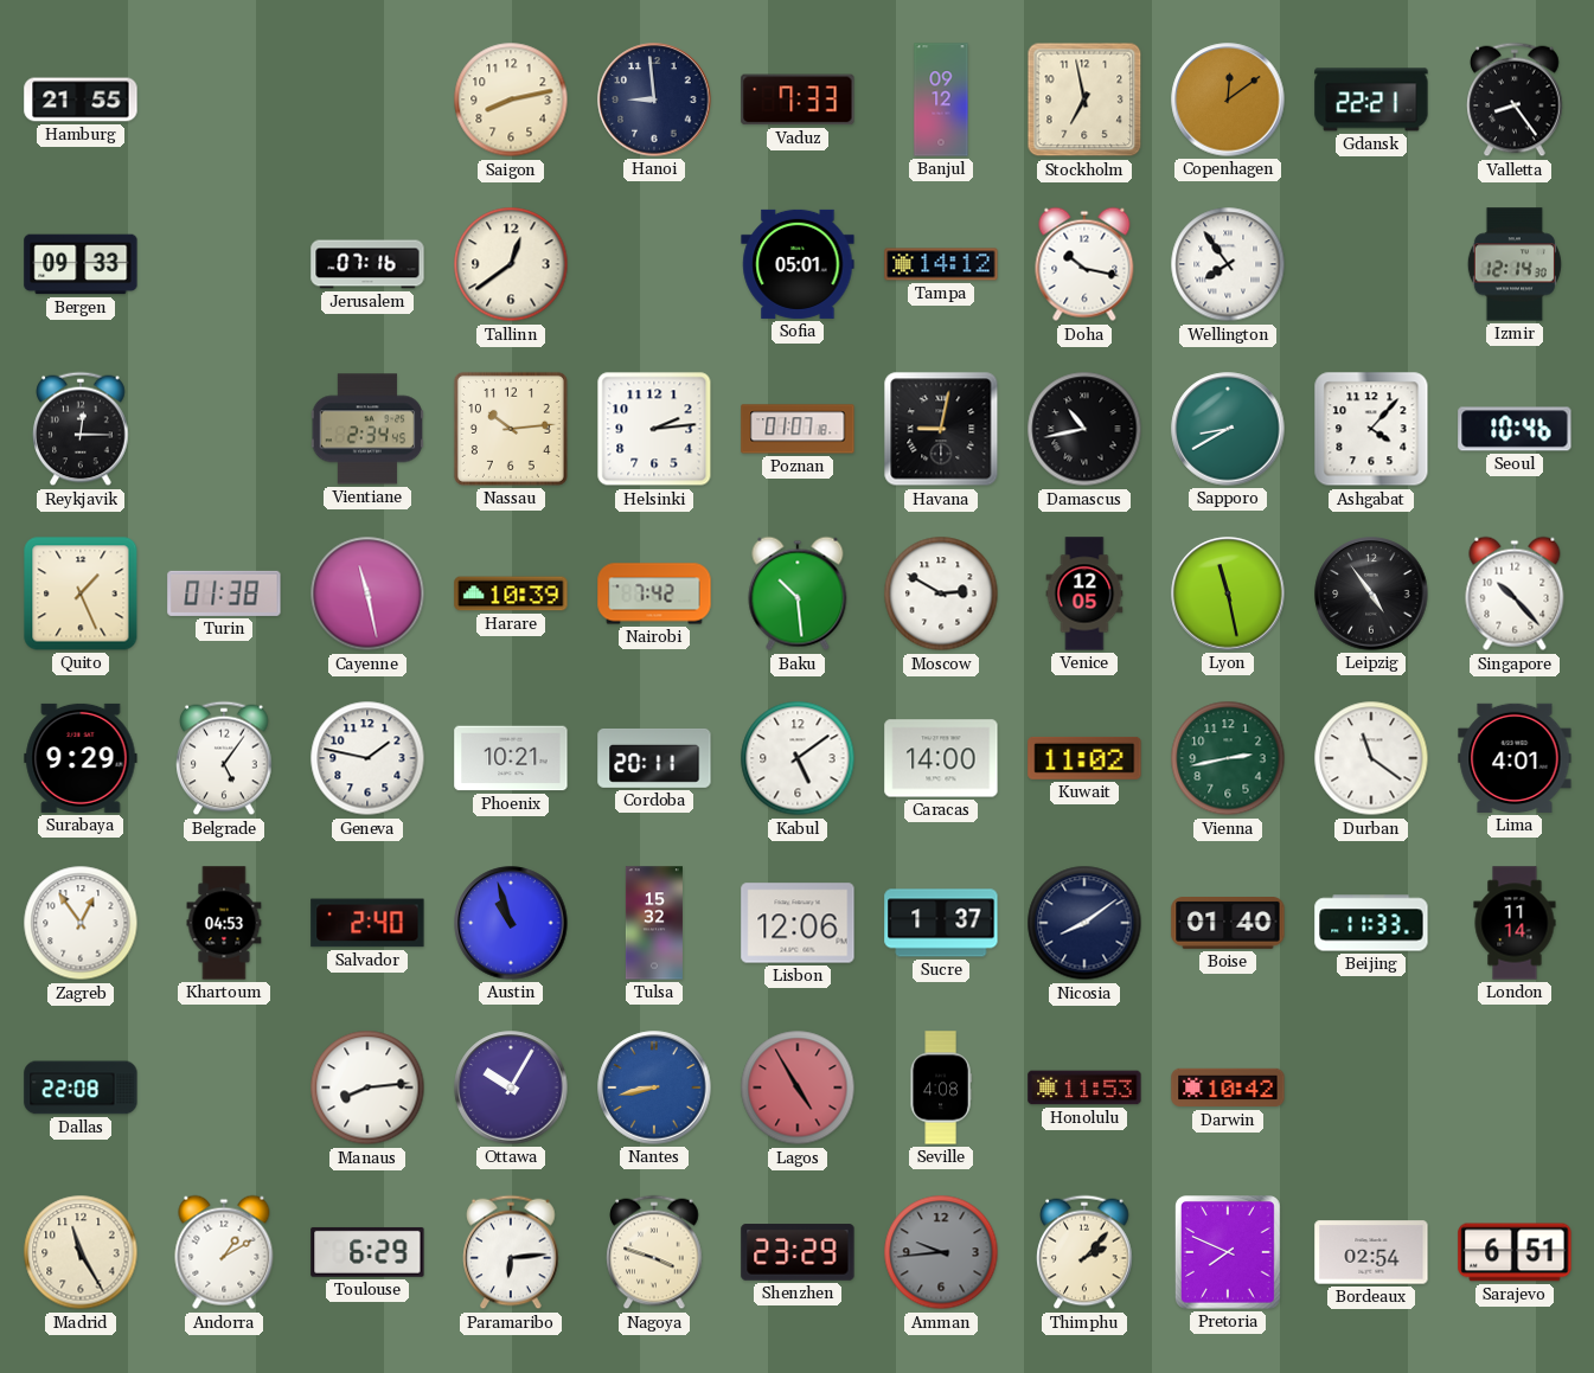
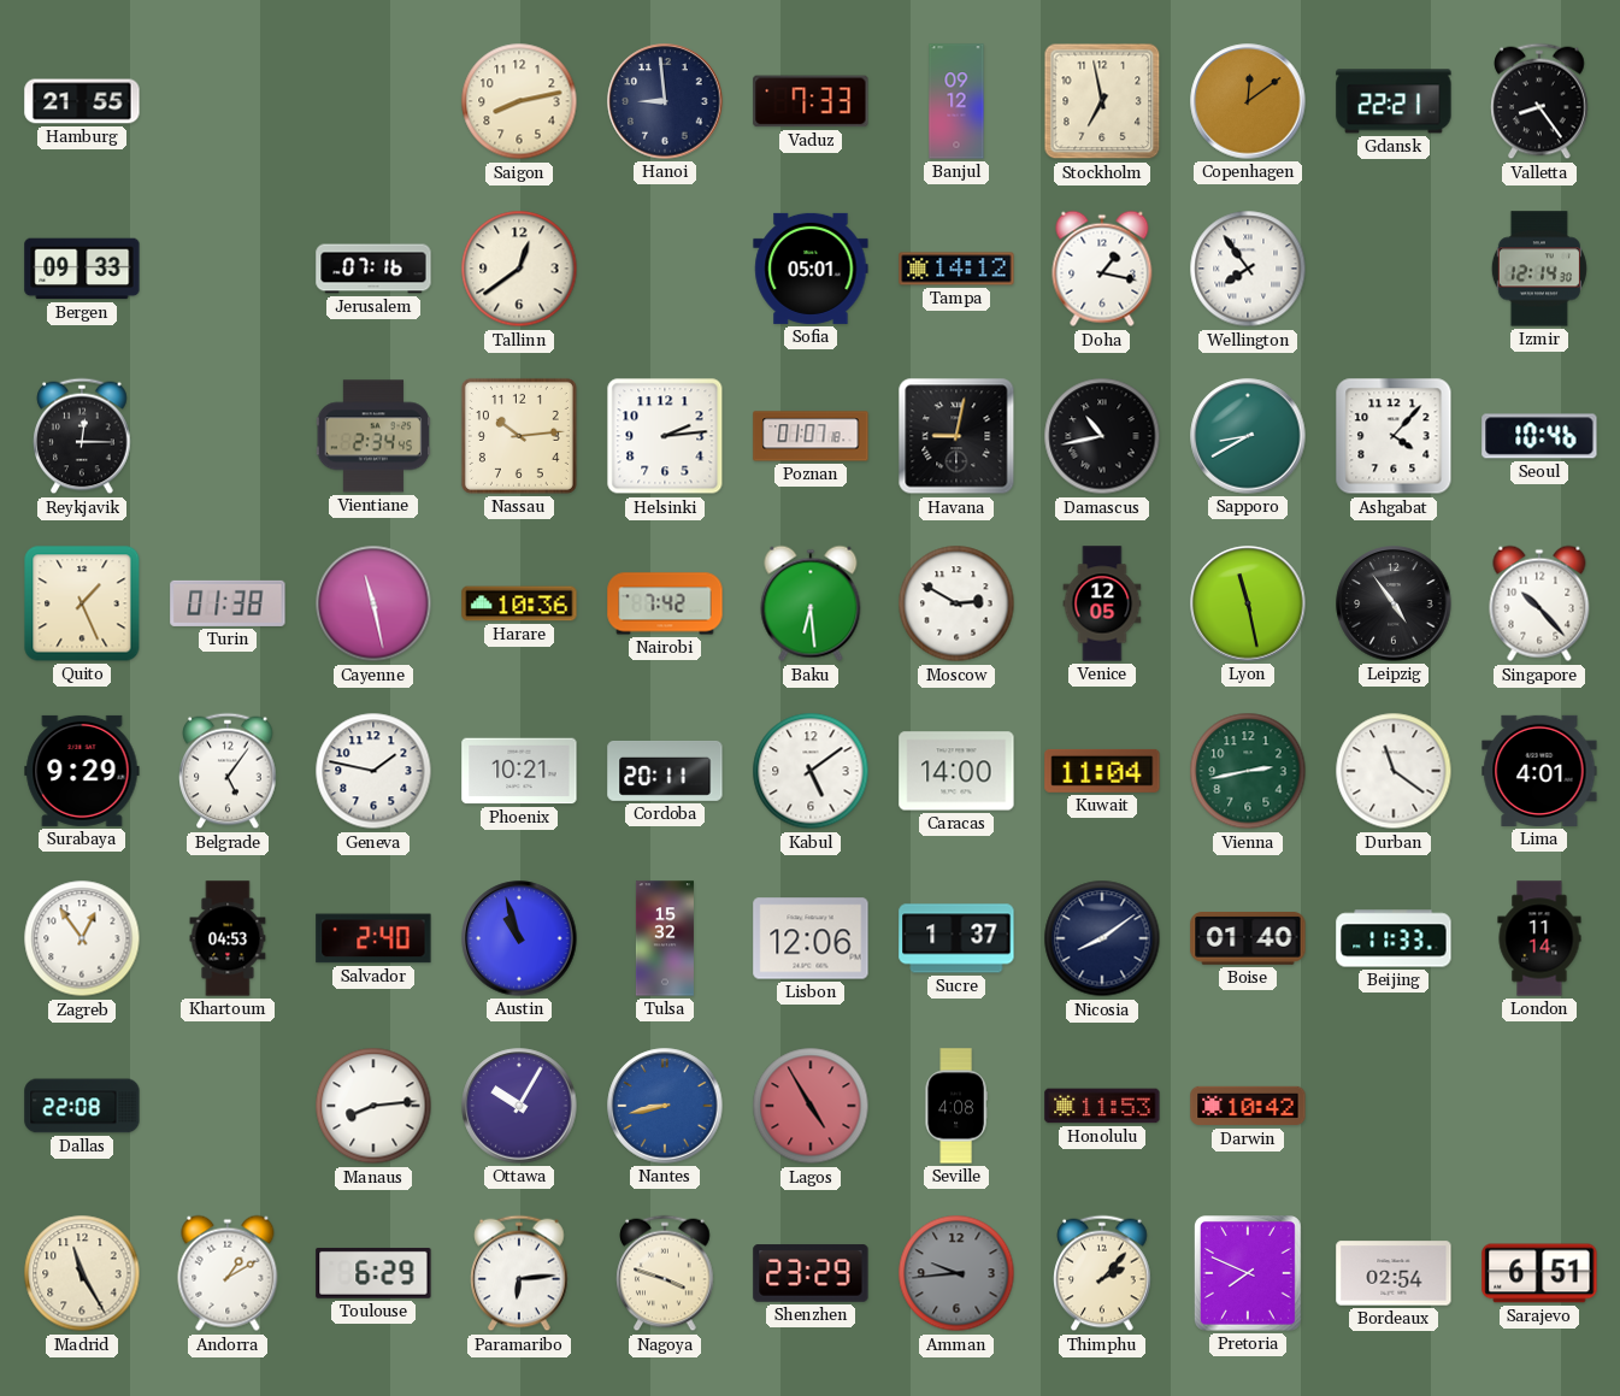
Doha: 10:17 -> 1:17 (1102, 269)
Harare: 10:39 -> 10:36 (519, 603)
Baku: 10:29 -> 6:29 (811, 603)
Kuwait: 11:02 -> 11:04 (1102, 771)
